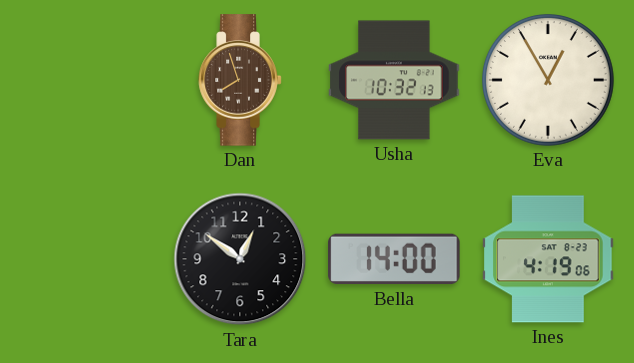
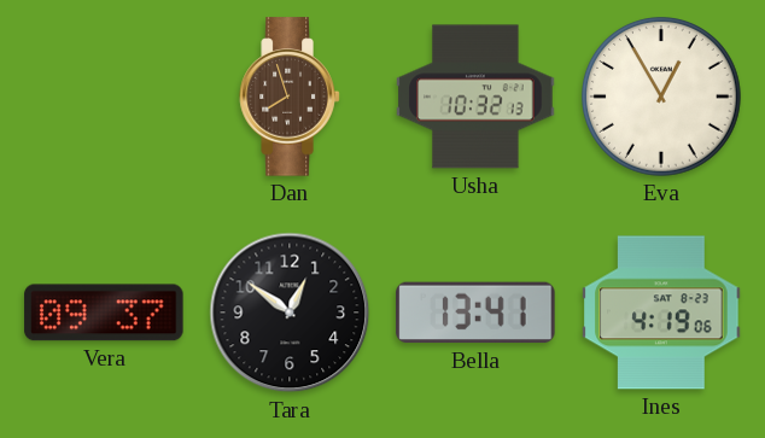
Vera: none -> 09:37 (104, 313)
Bella: 14:00 -> 13:41 (475, 313)
